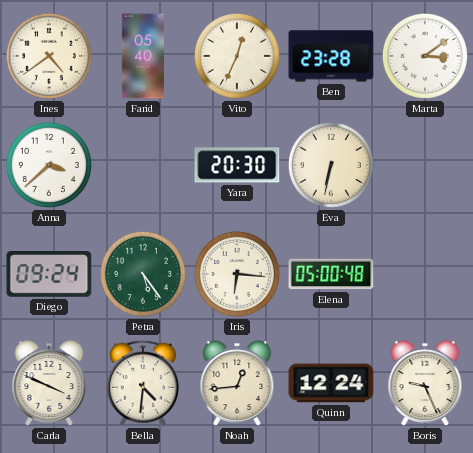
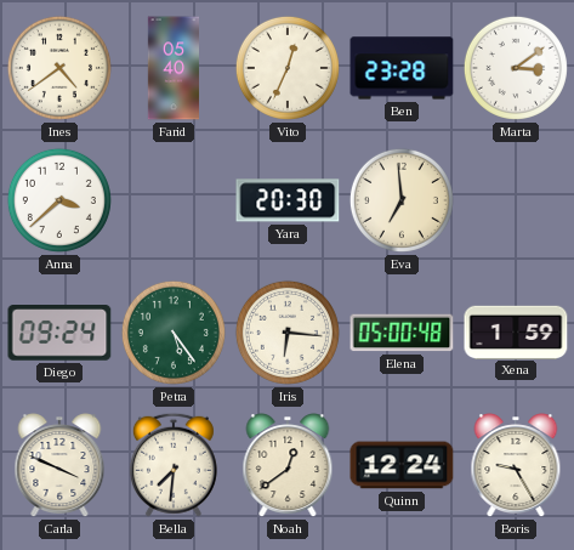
Eva: 6:32 -> 6:59 (402, 200)
Xena: none -> 1:59 (516, 331)
Bella: 4:31 -> 7:31 (174, 465)
Noah: 12:44 -> 12:39 (288, 466)
Boris: 9:26 -> 9:25 (516, 466)
